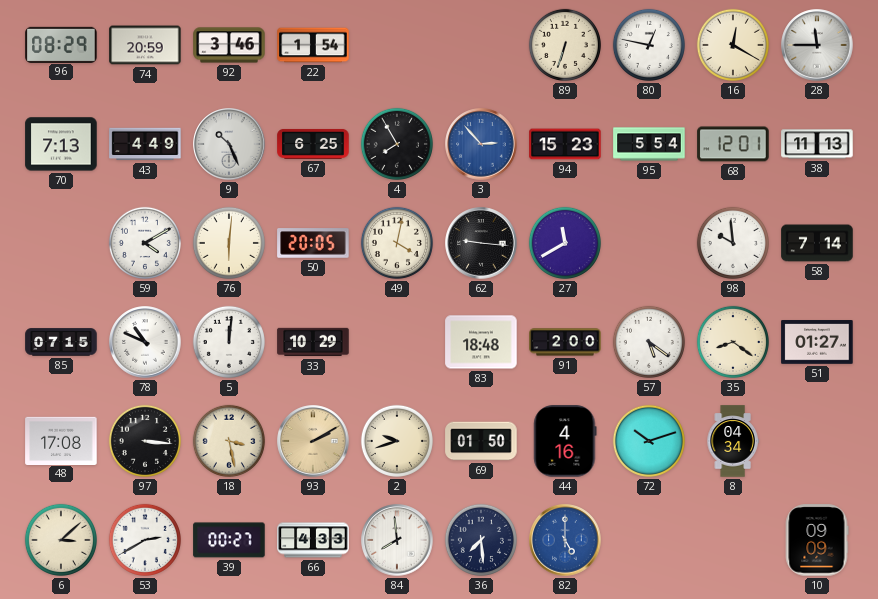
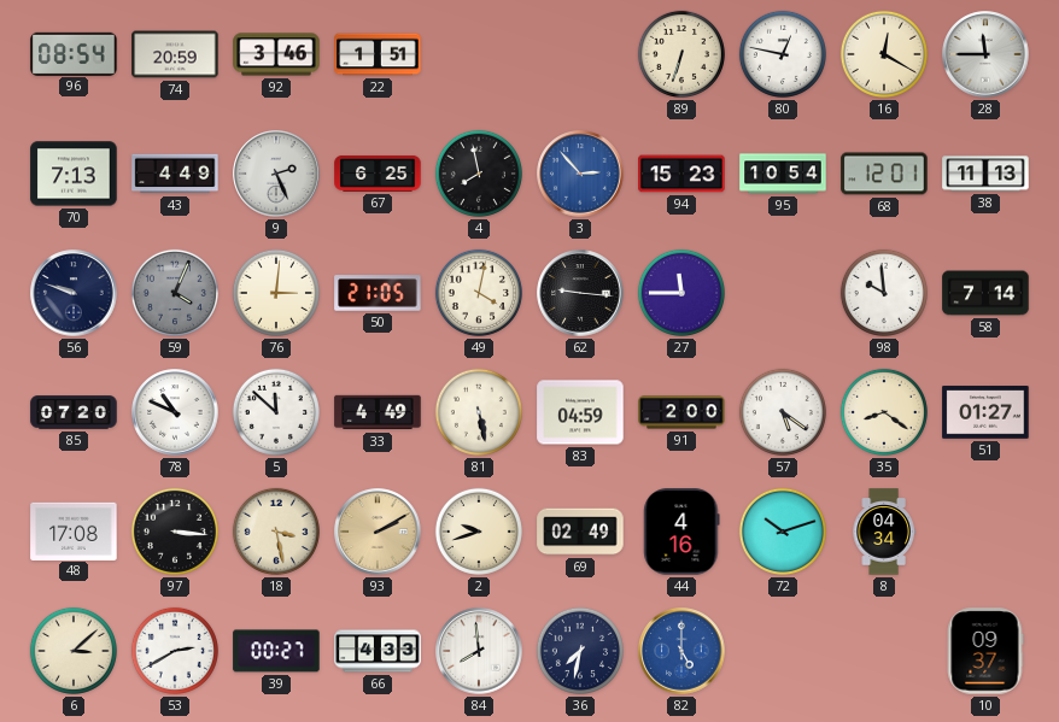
96: 08:29 -> 08:54 (74, 53)
22: 1:54 -> 1:51 (378, 54)
9: 10:26 -> 2:26 (276, 174)
4: 7:55 -> 7:58 (479, 174)
95: 5:54 -> 10:54 (783, 174)
56: none -> 9:48 (74, 293)
59: 4:10 -> 4:04 (175, 293)
59 dial: white -> grey (175, 293)
76: 6:01 -> 3:01 (276, 293)
50: 20:05 -> 21:05 (378, 293)
27: 11:40 -> 11:45 (681, 293)
85: 07:15 -> 07:20 (74, 412)
5: 12:01 -> 11:52 (276, 412)
33: 10:29 -> 4:49 (378, 412)
81: none -> 5:28 (479, 412)
83: 18:48 -> 04:59 (580, 412)
69: 01:50 -> 02:49 (580, 532)
36: 7:29 -> 7:32 (580, 651)
10: 09:09 -> 09:37 (985, 651)
